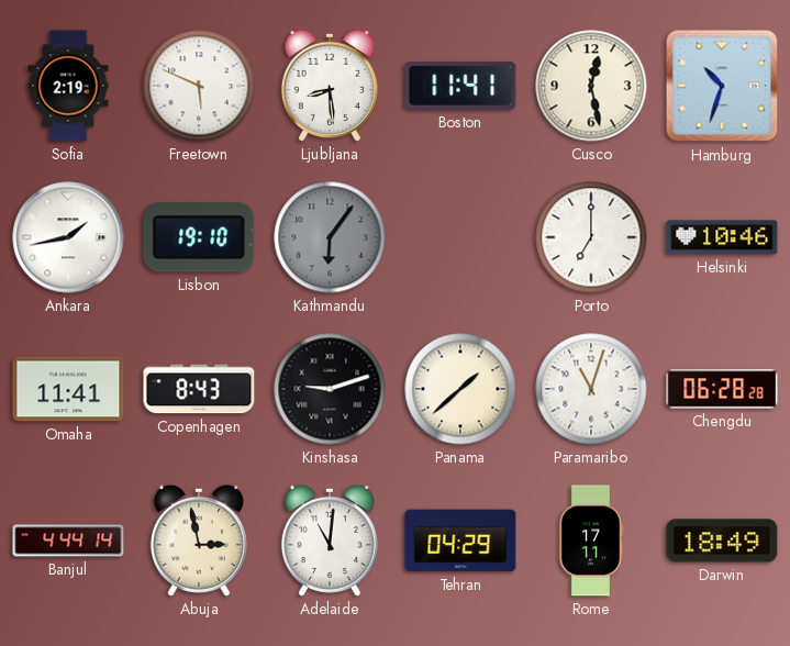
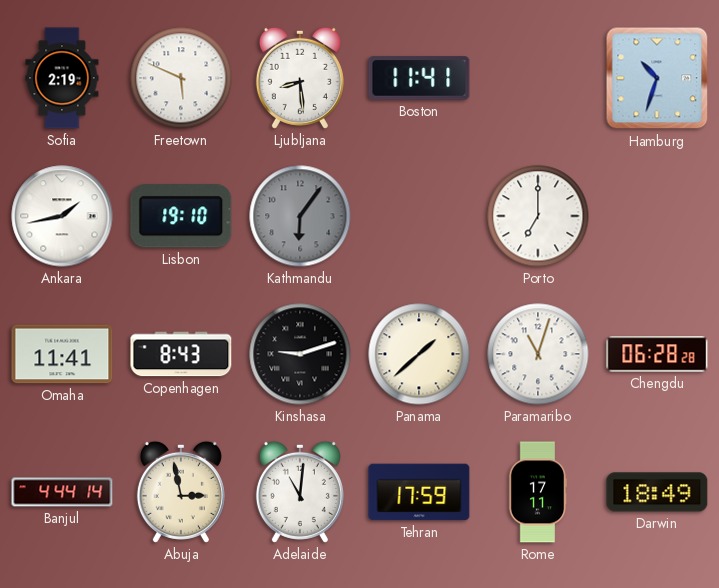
Cusco: 12:28 -> none (591, 86)
Helsinki: 10:46 -> none (722, 237)
Tehran: 04:29 -> 17:59 (419, 492)
